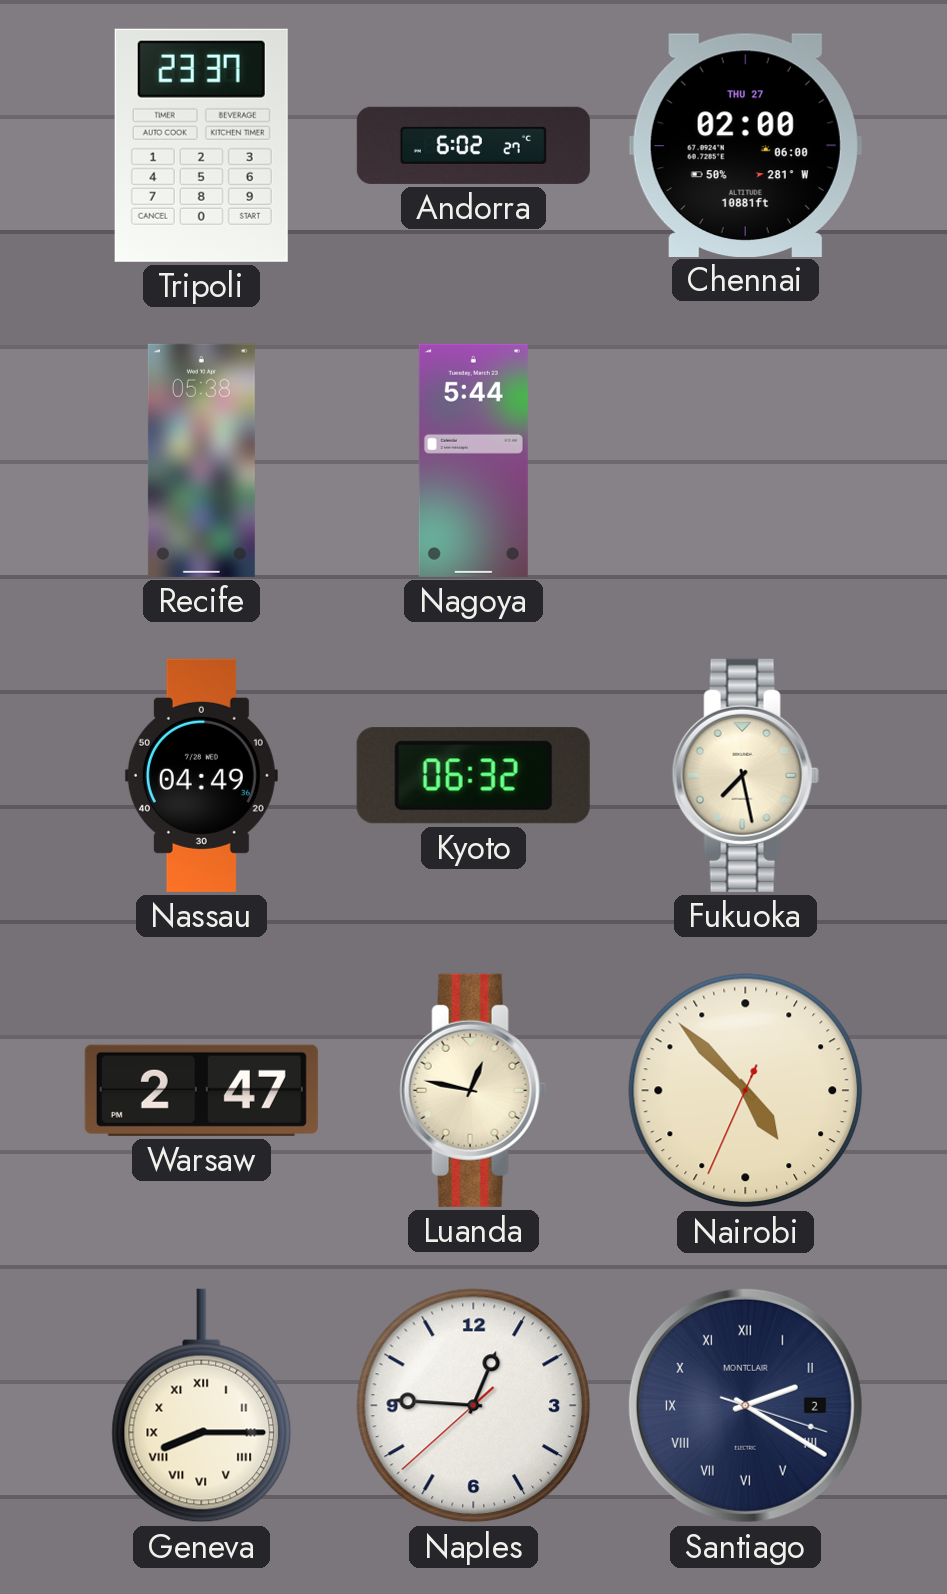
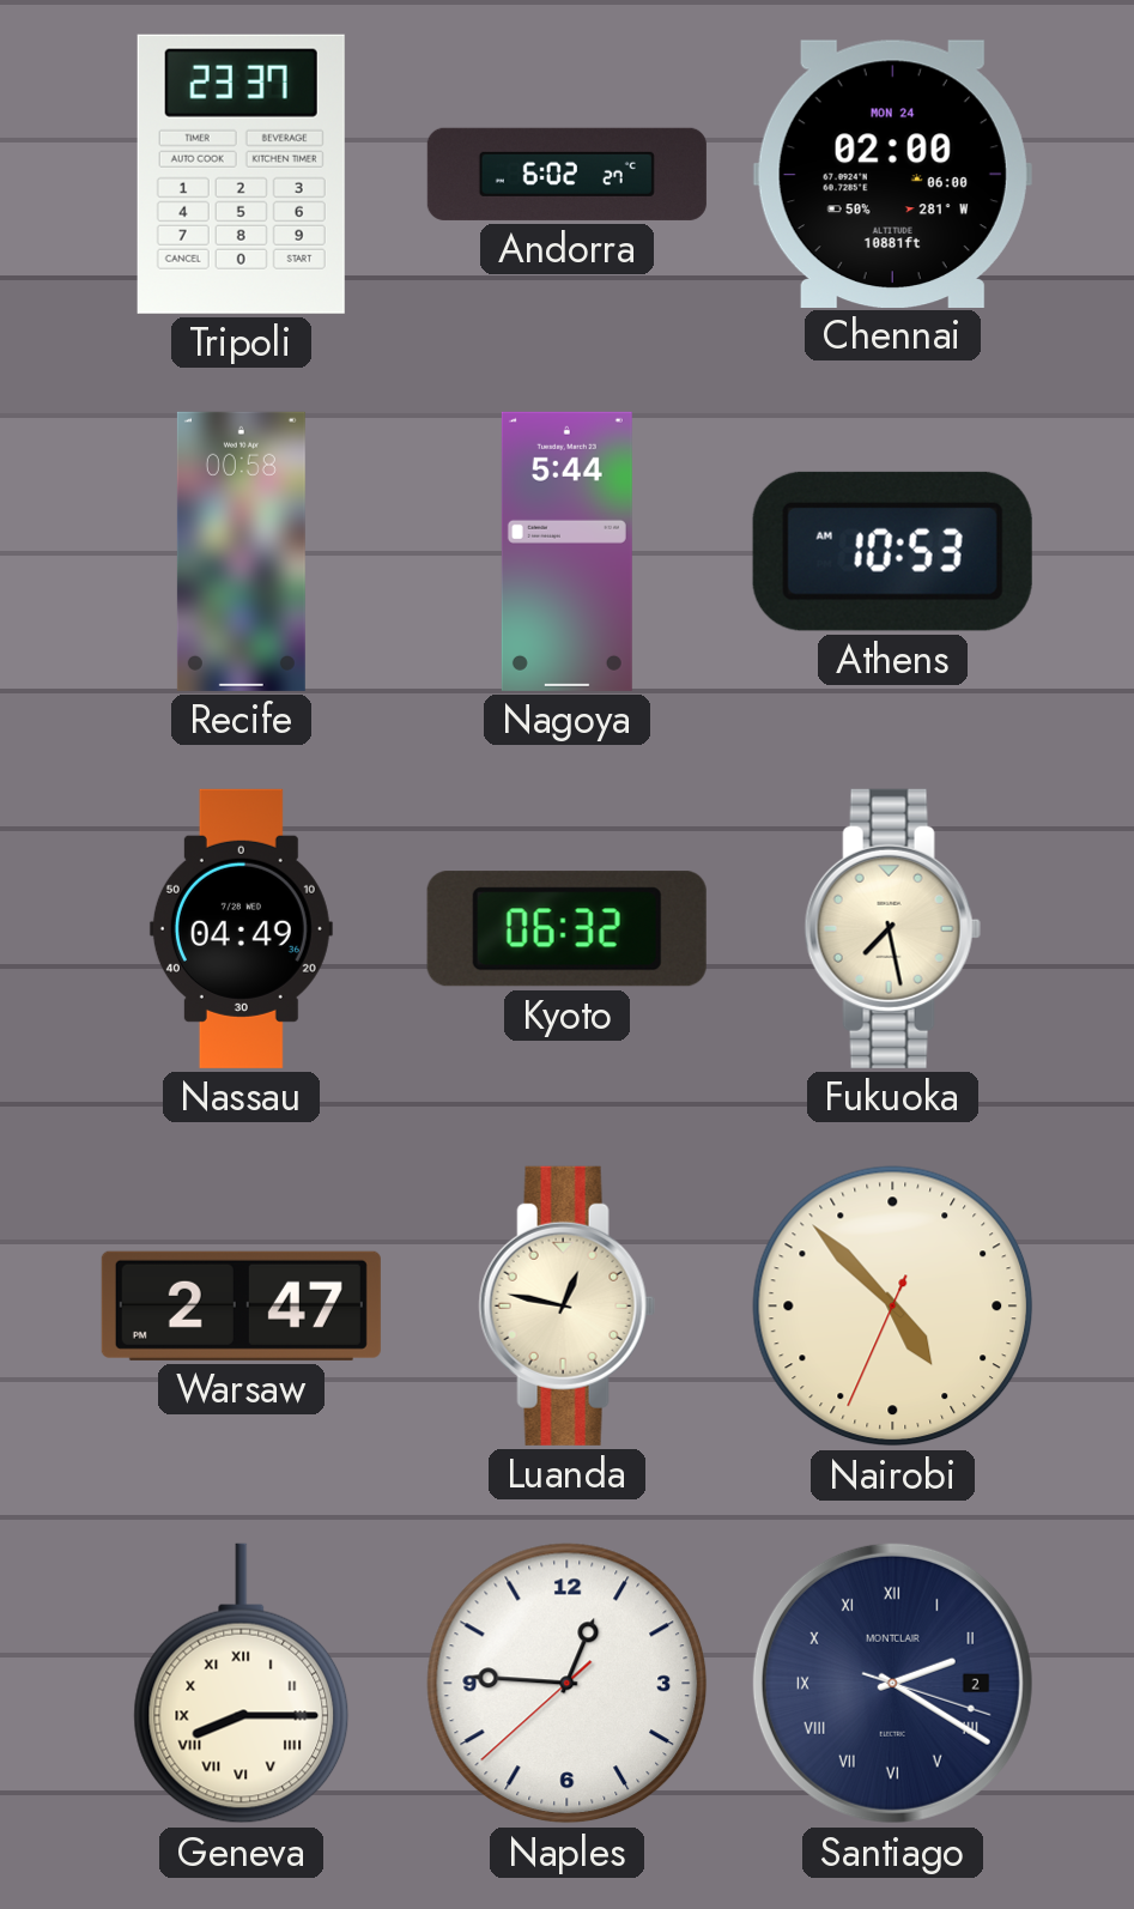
Chennai date: THU 27 -> MON 24 (892, 174)
Recife: 05:38 -> 00:58 (241, 551)
Athens: none -> 10:53 (892, 551)
